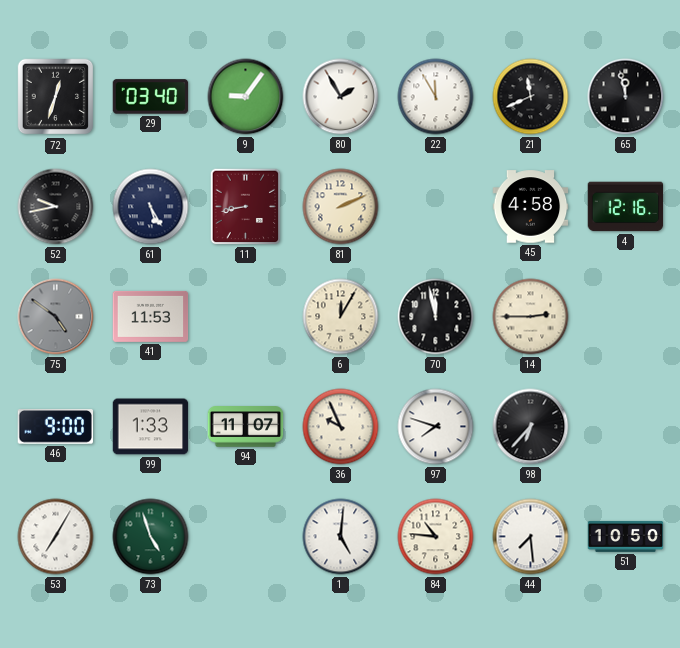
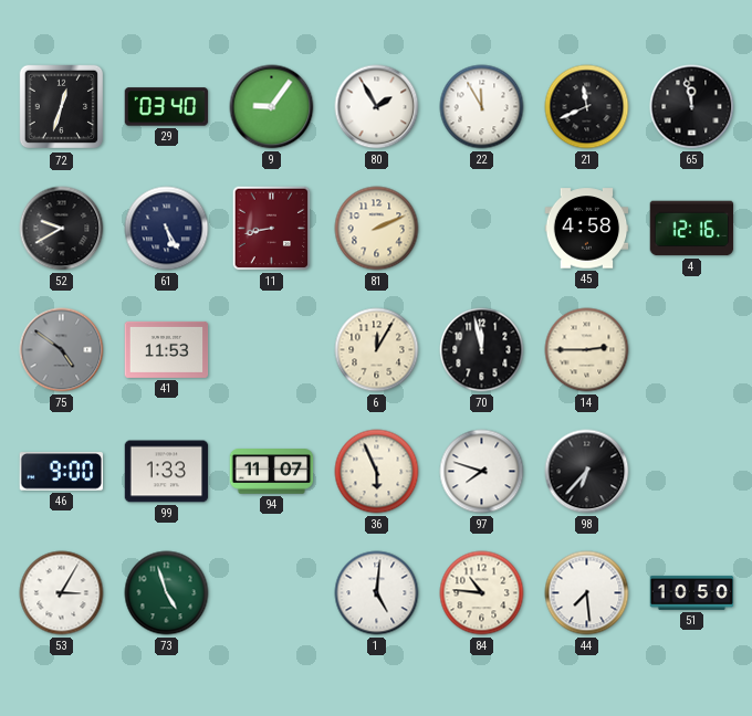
52: 9:43 -> 9:40 (62, 229)
36: 9:56 -> 5:56 (377, 472)
53: 7:05 -> 3:05 (62, 593)
